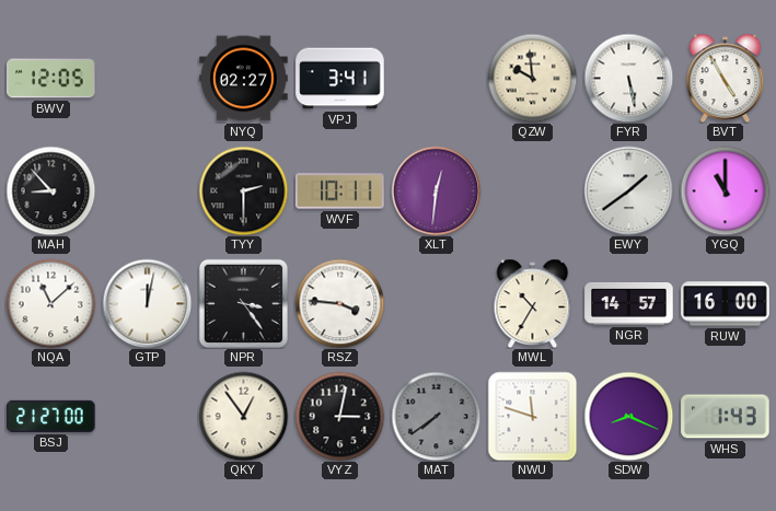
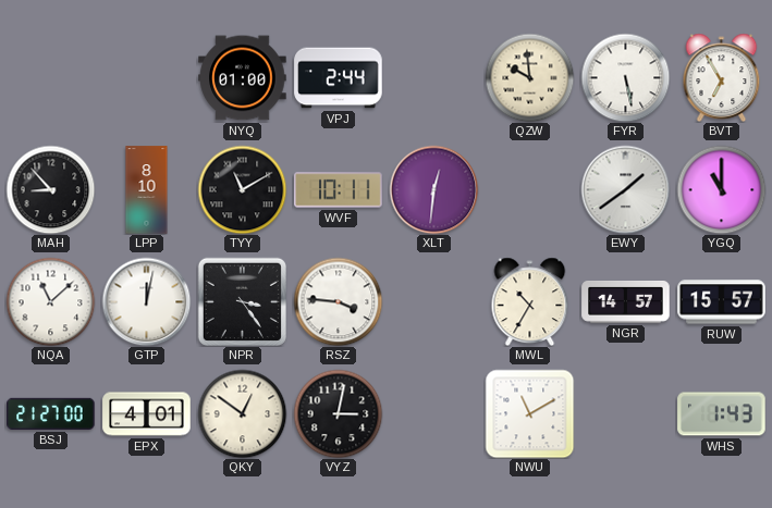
BWV: 12:05 -> none (51, 79)
NYQ: 02:27 -> 01:00 (243, 78)
VPJ: 3:41 -> 2:44 (339, 78)
BVT: 4:55 -> 6:55 (722, 77)
LPP: none -> 8:10 (147, 190)
TYY: 2:30 -> 11:10 (242, 189)
RUW: 16:00 -> 15:57 (722, 302)
EPX: none -> 4:01 (147, 414)
QKY: 12:54 -> 12:51 (242, 413)
MAT: 7:39 -> none (436, 416)
NWU: 11:48 -> 11:10 (529, 413)
SDW: 8:19 -> none (628, 416)
